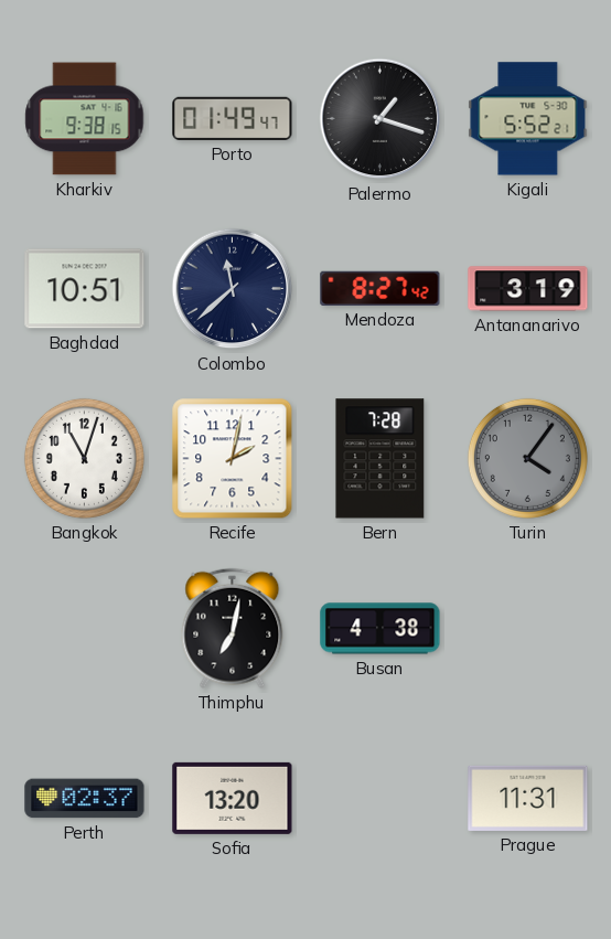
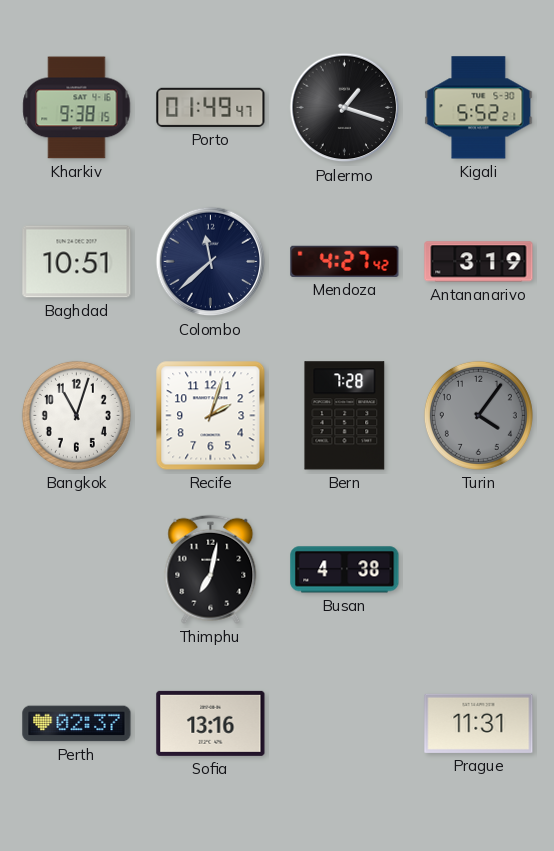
Mendoza: 8:27 -> 4:27 (345, 261)
Recife: 2:02 -> 2:03 (211, 416)
Sofia: 13:20 -> 13:16 (211, 723)
